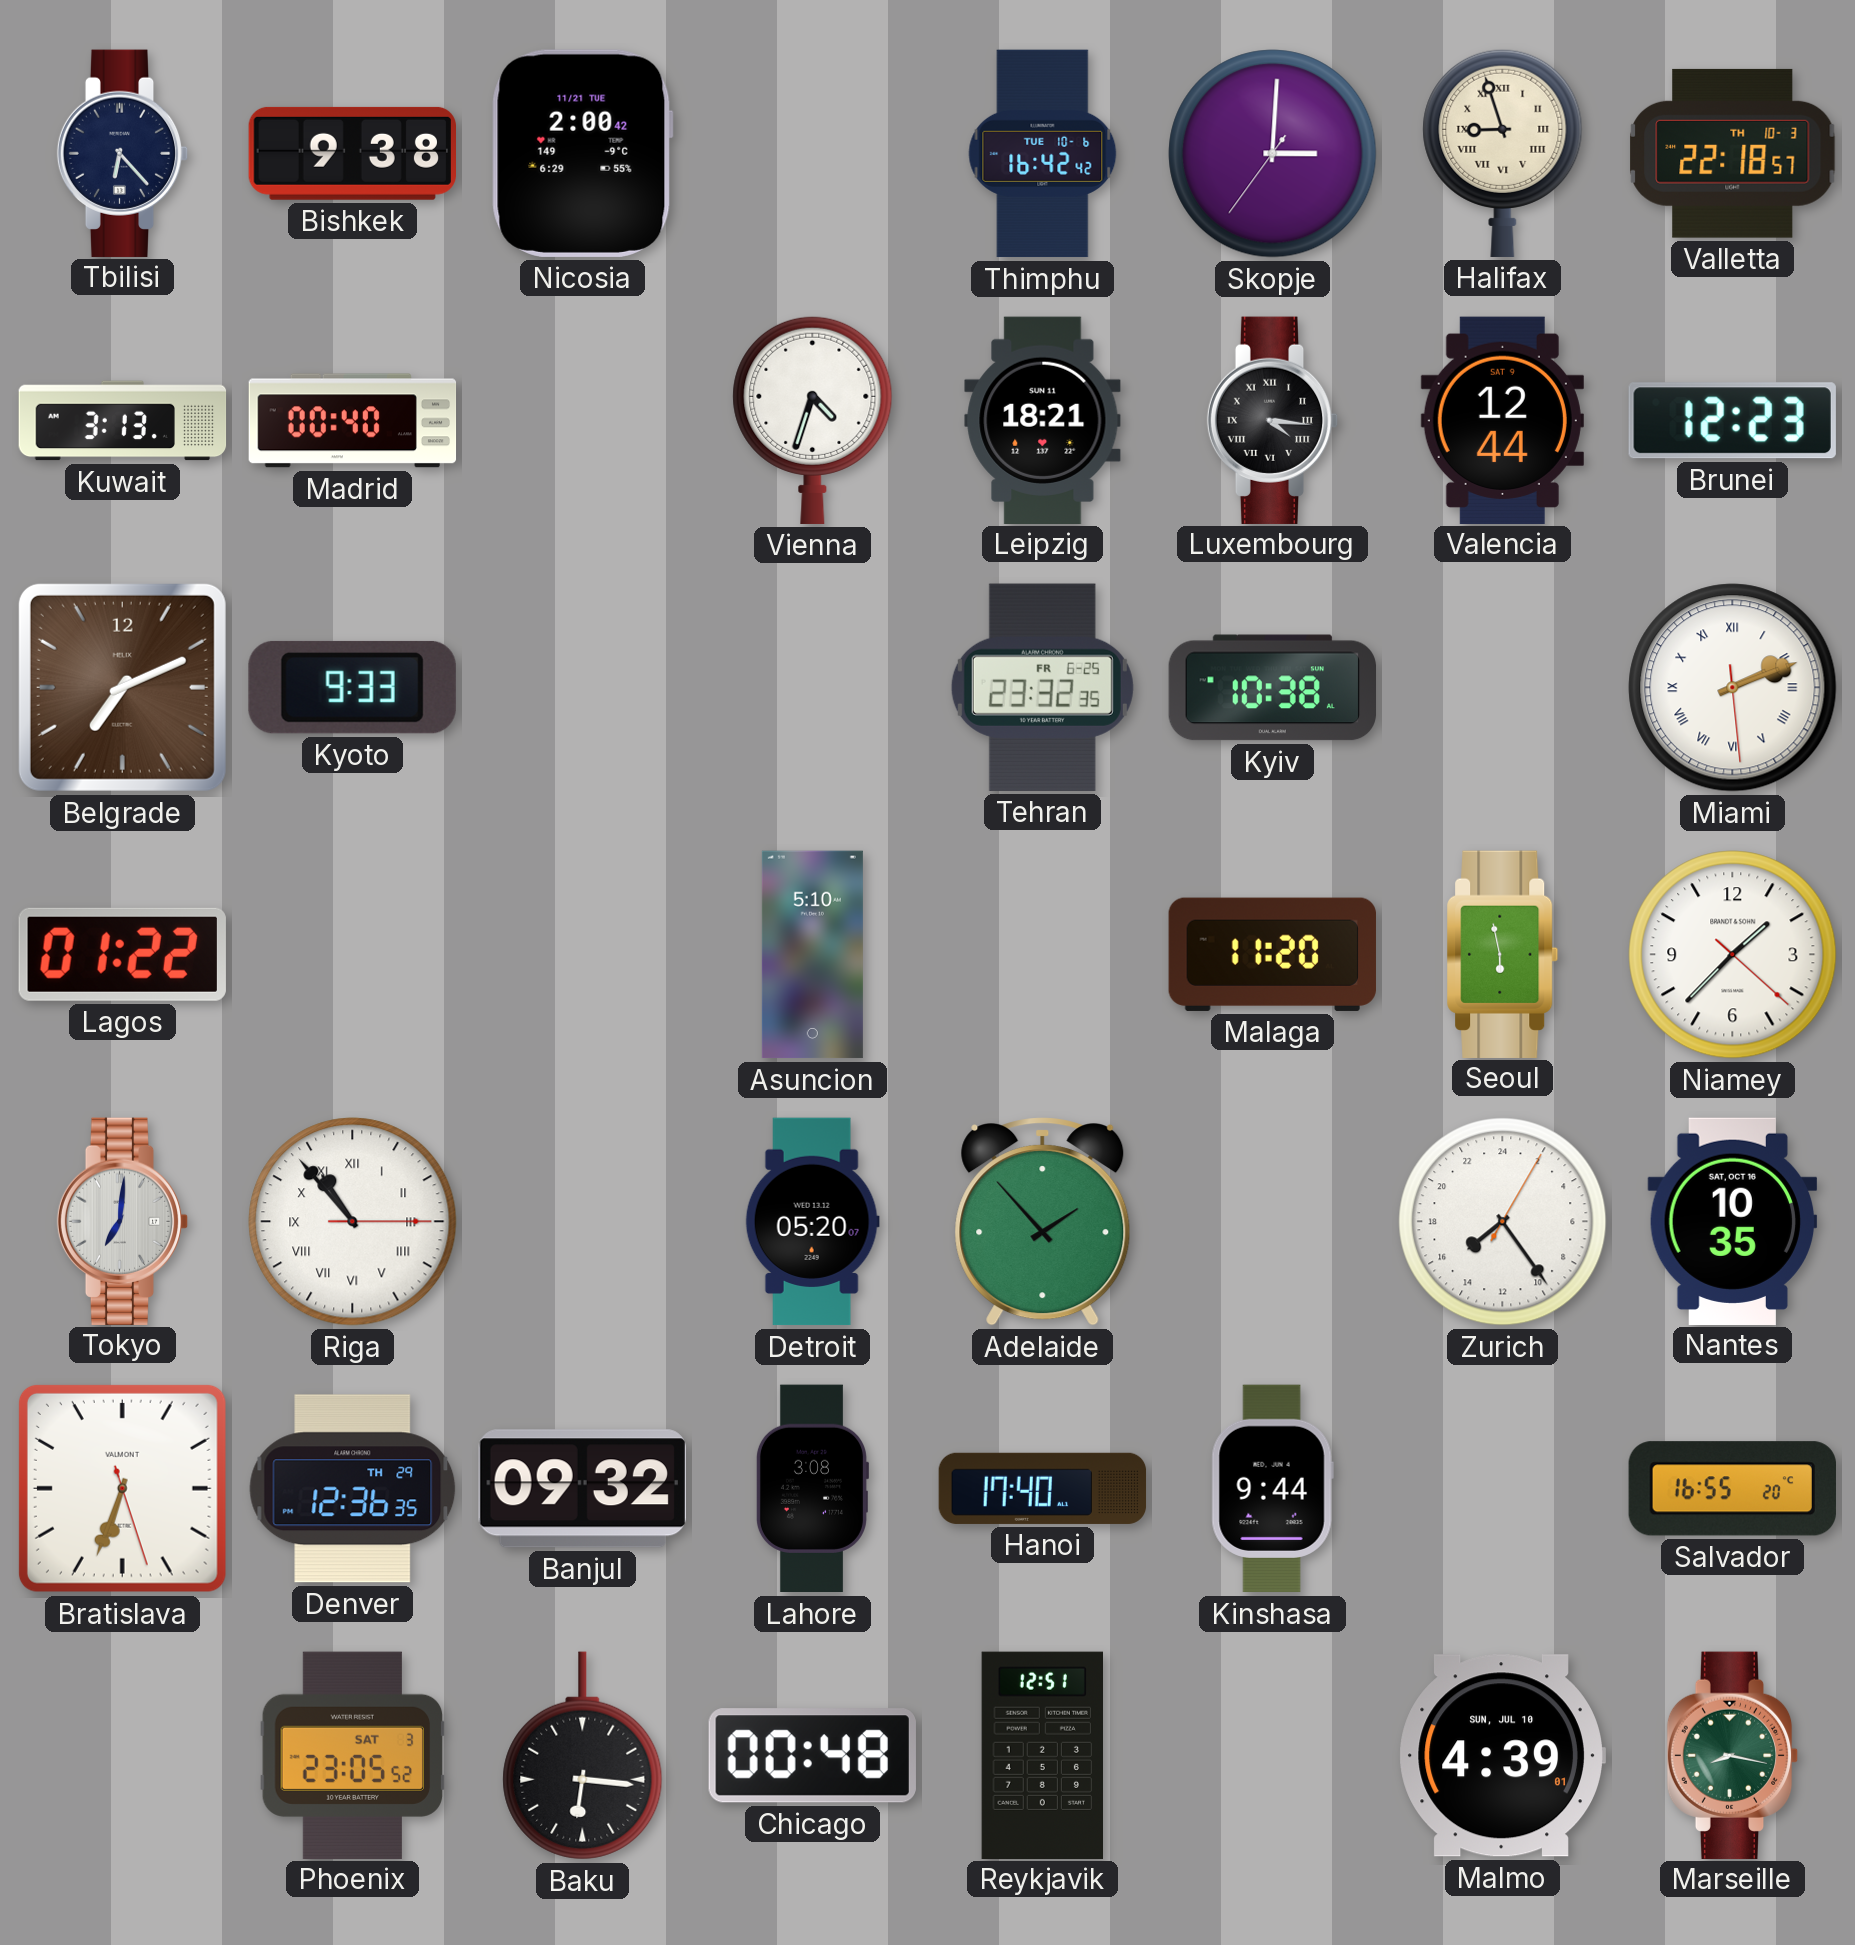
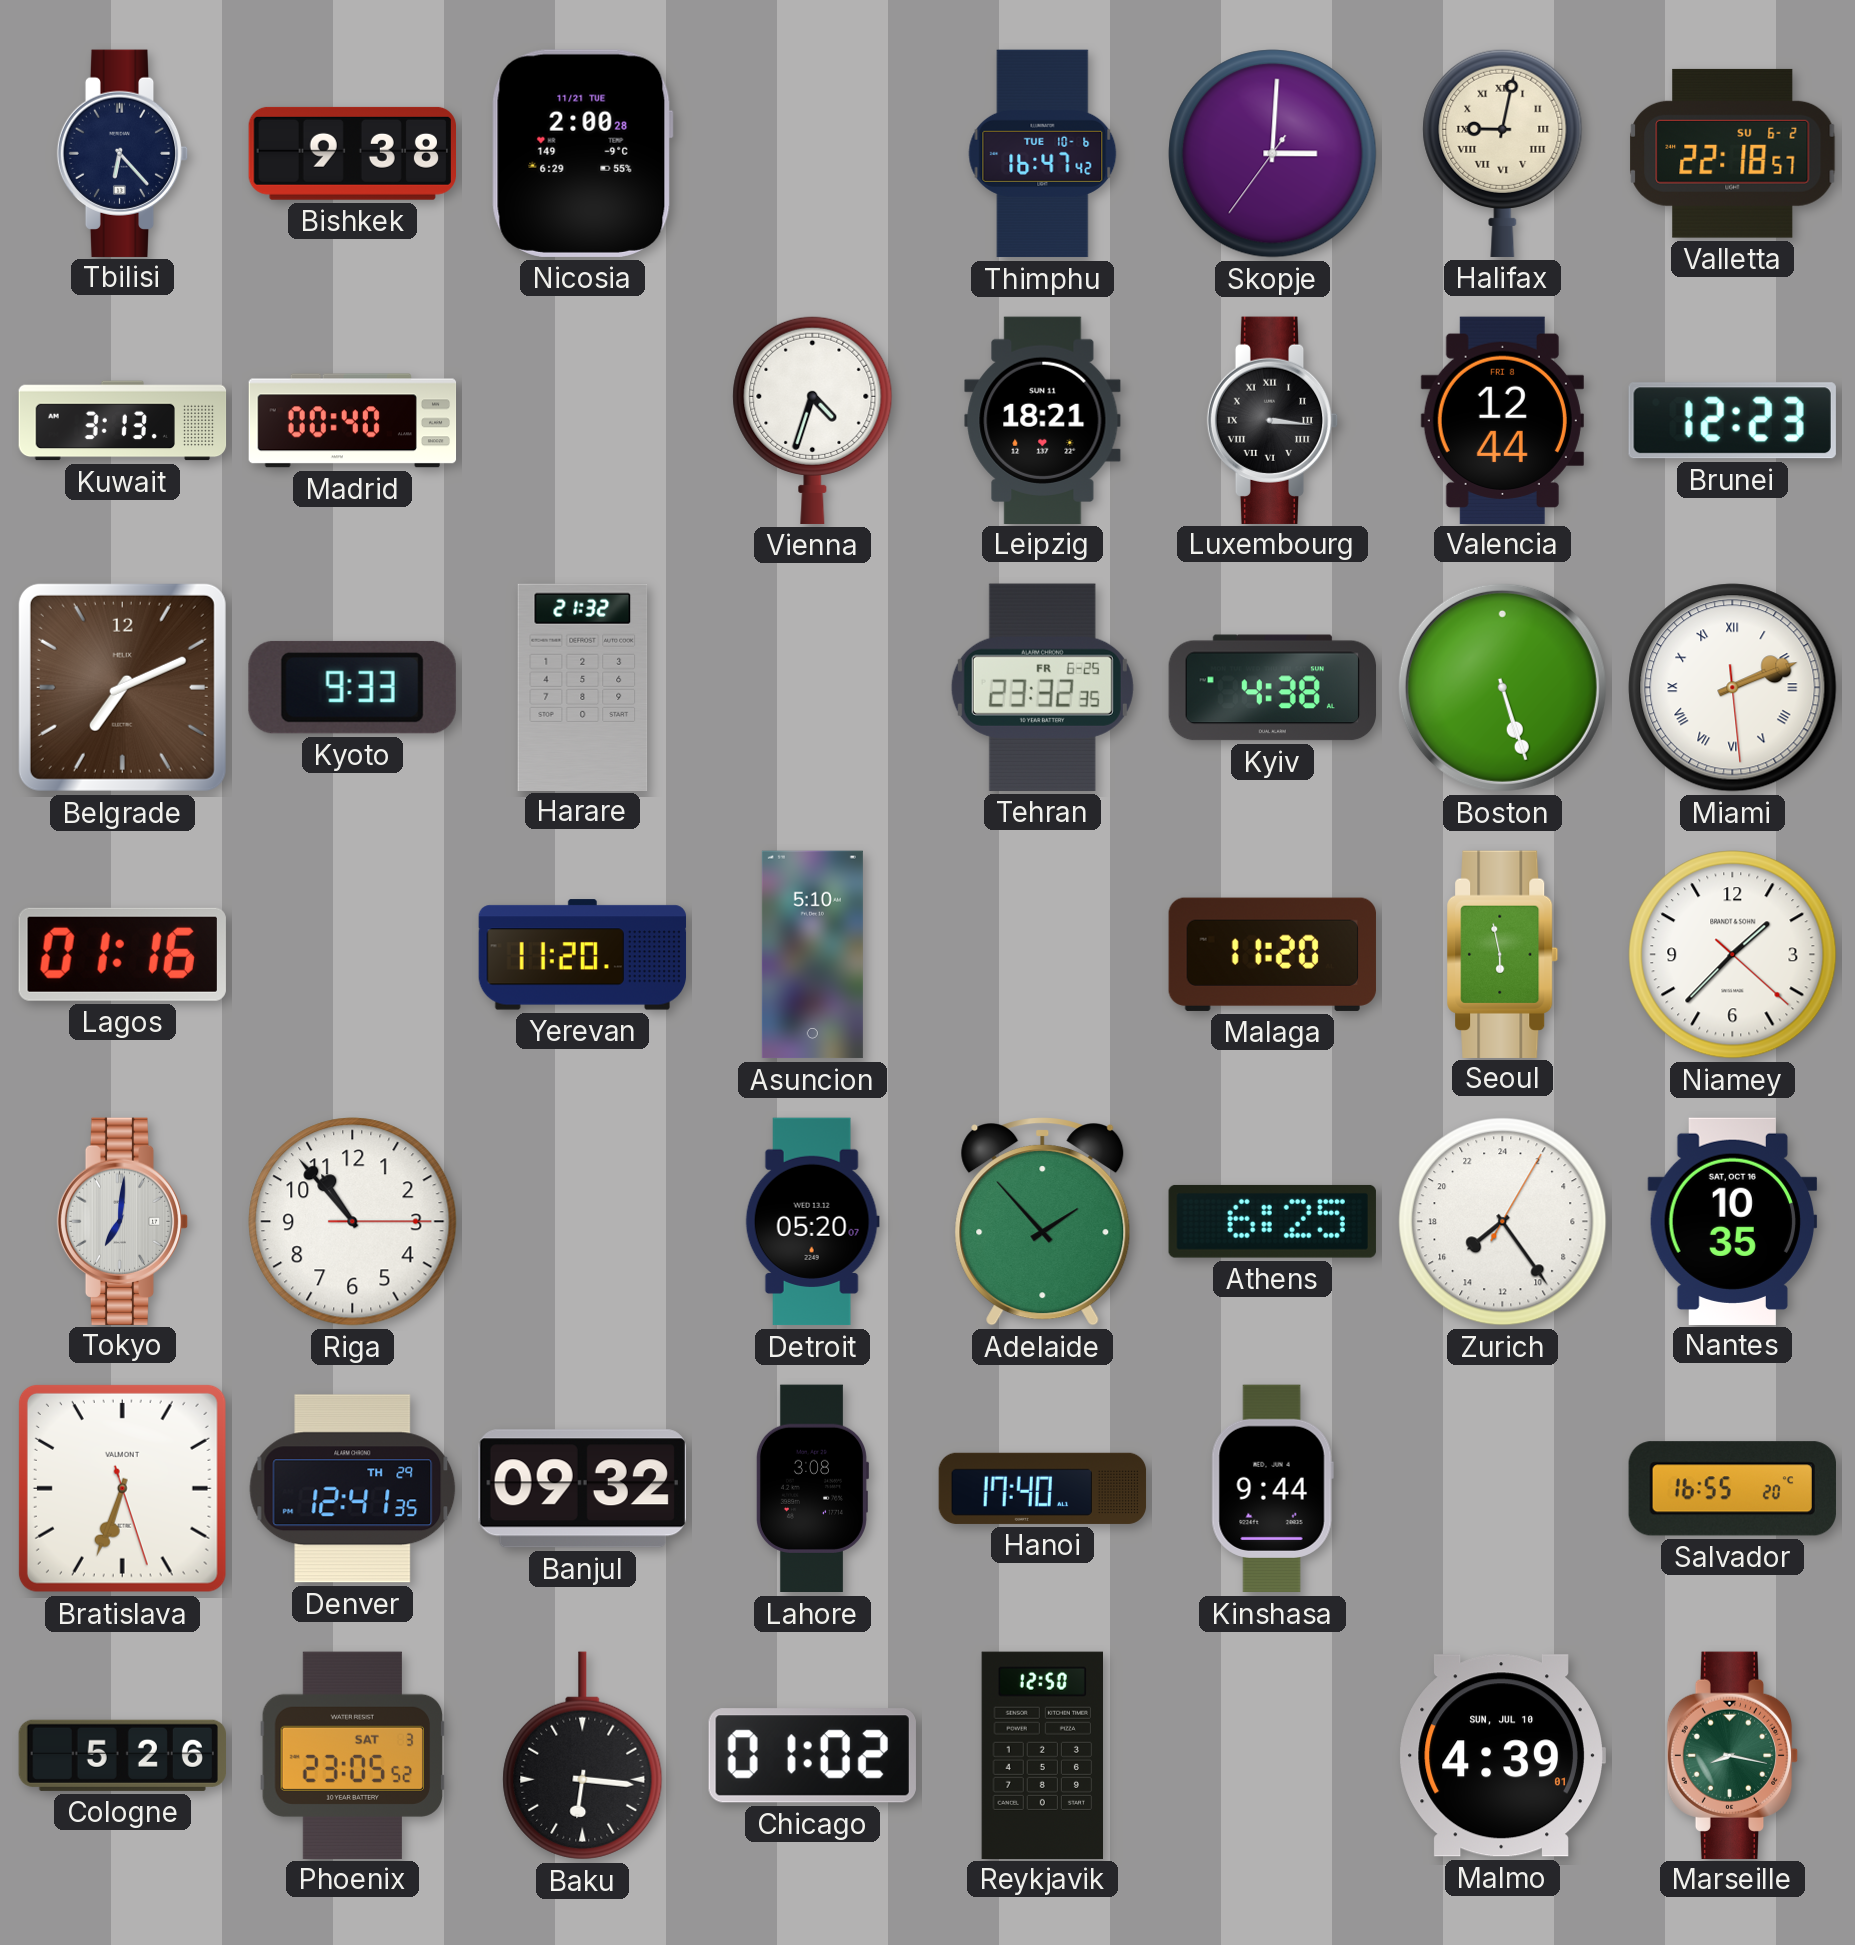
Nicosia: 2:00:42 -> 2:00:28 (582, 153)
Thimphu: 16:42 -> 16:47 (1043, 154)
Halifax: 8:57 -> 9:02 (1503, 153)
Valletta date: TH 10-3 -> SU 6-2 (1733, 153)
Luxembourg: 4:16 -> 3:16 (1273, 420)
Valencia date: SAT 9 -> FRI 8 (1502, 420)
Harare: none -> 21:32 (583, 687)
Kyiv: 10:38 -> 4:38 (1273, 688)
Boston: none -> 5:27 (1502, 687)
Lagos: 01:22 -> 01:16 (122, 954)
Yerevan: none -> 11:20 (583, 955)
Riga numerals: Roman -> Arabic (353, 1222)
Athens: none -> 6:25 (1272, 1221)
Denver: 12:36 -> 12:41 (353, 1489)
Cologne: none -> 5:26 (122, 1755)
Chicago: 00:48 -> 01:02 (812, 1756)
Reykjavik: 12:51 -> 12:50 (1042, 1755)
